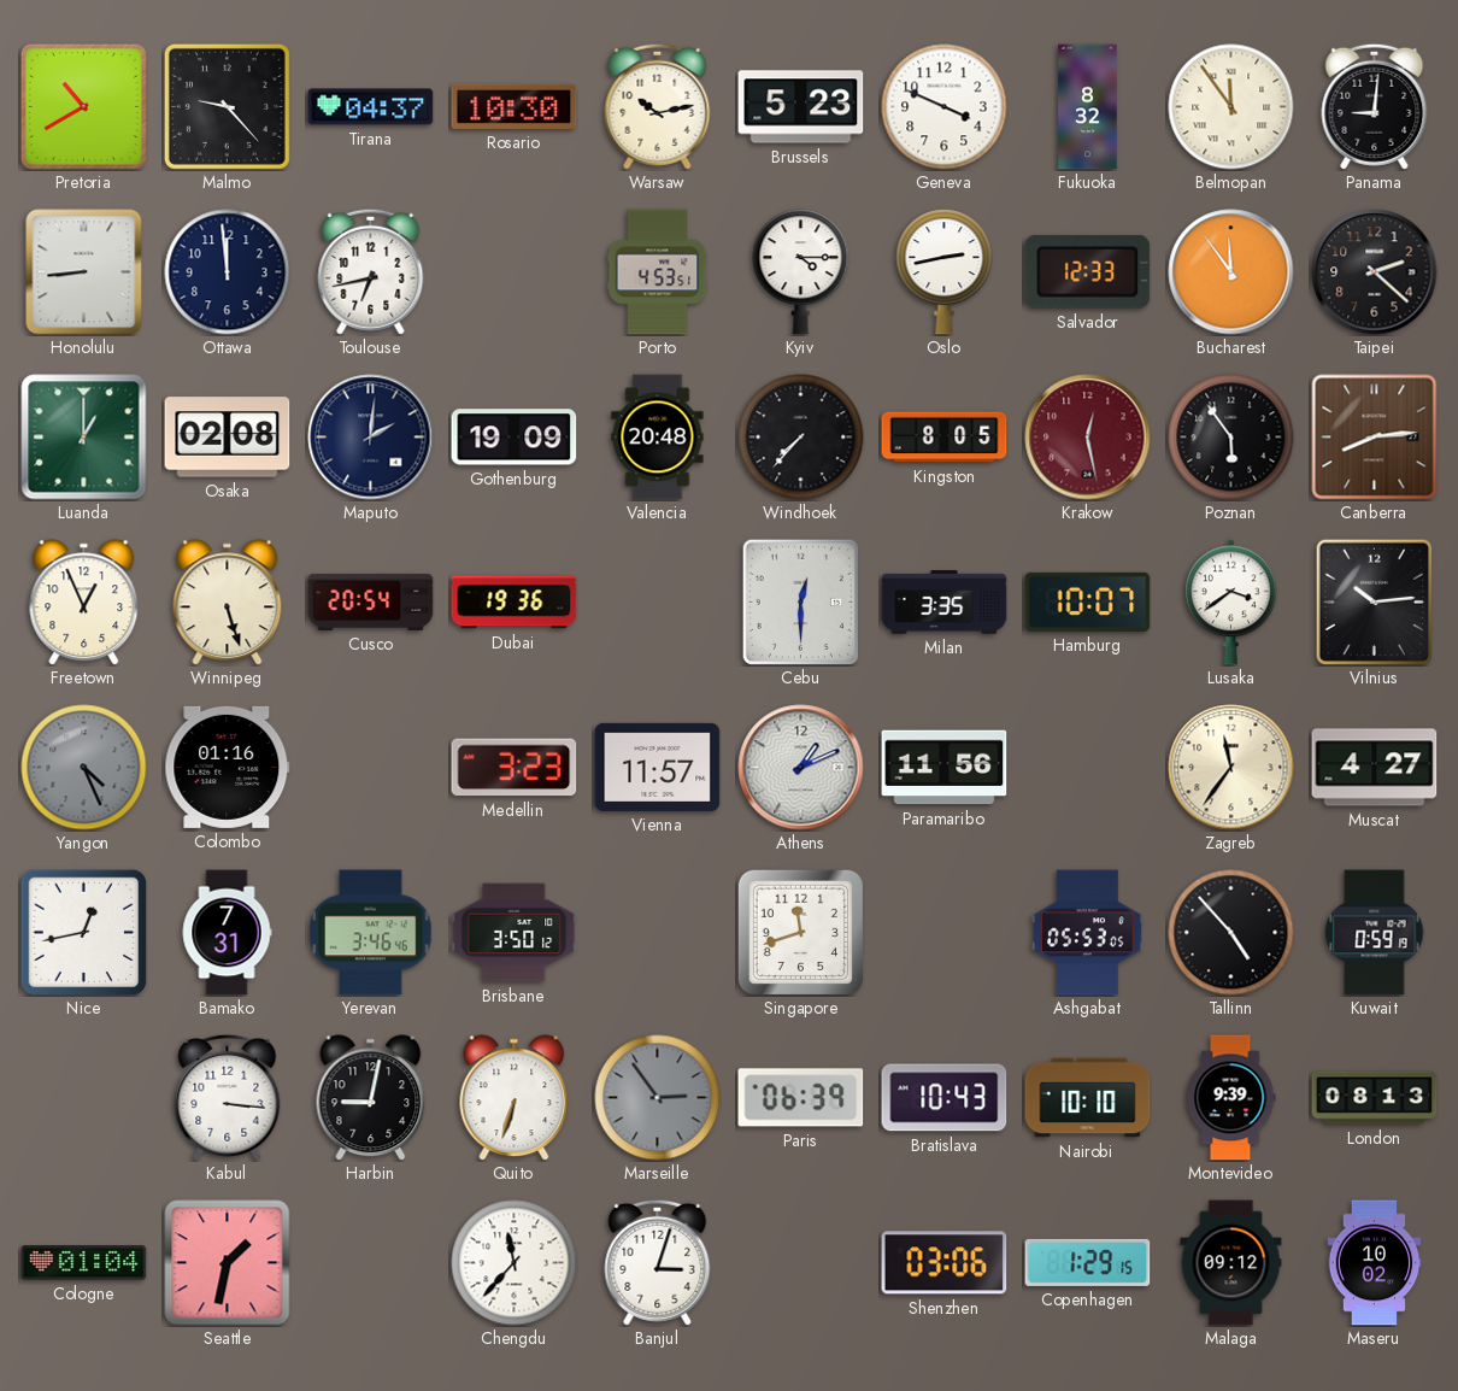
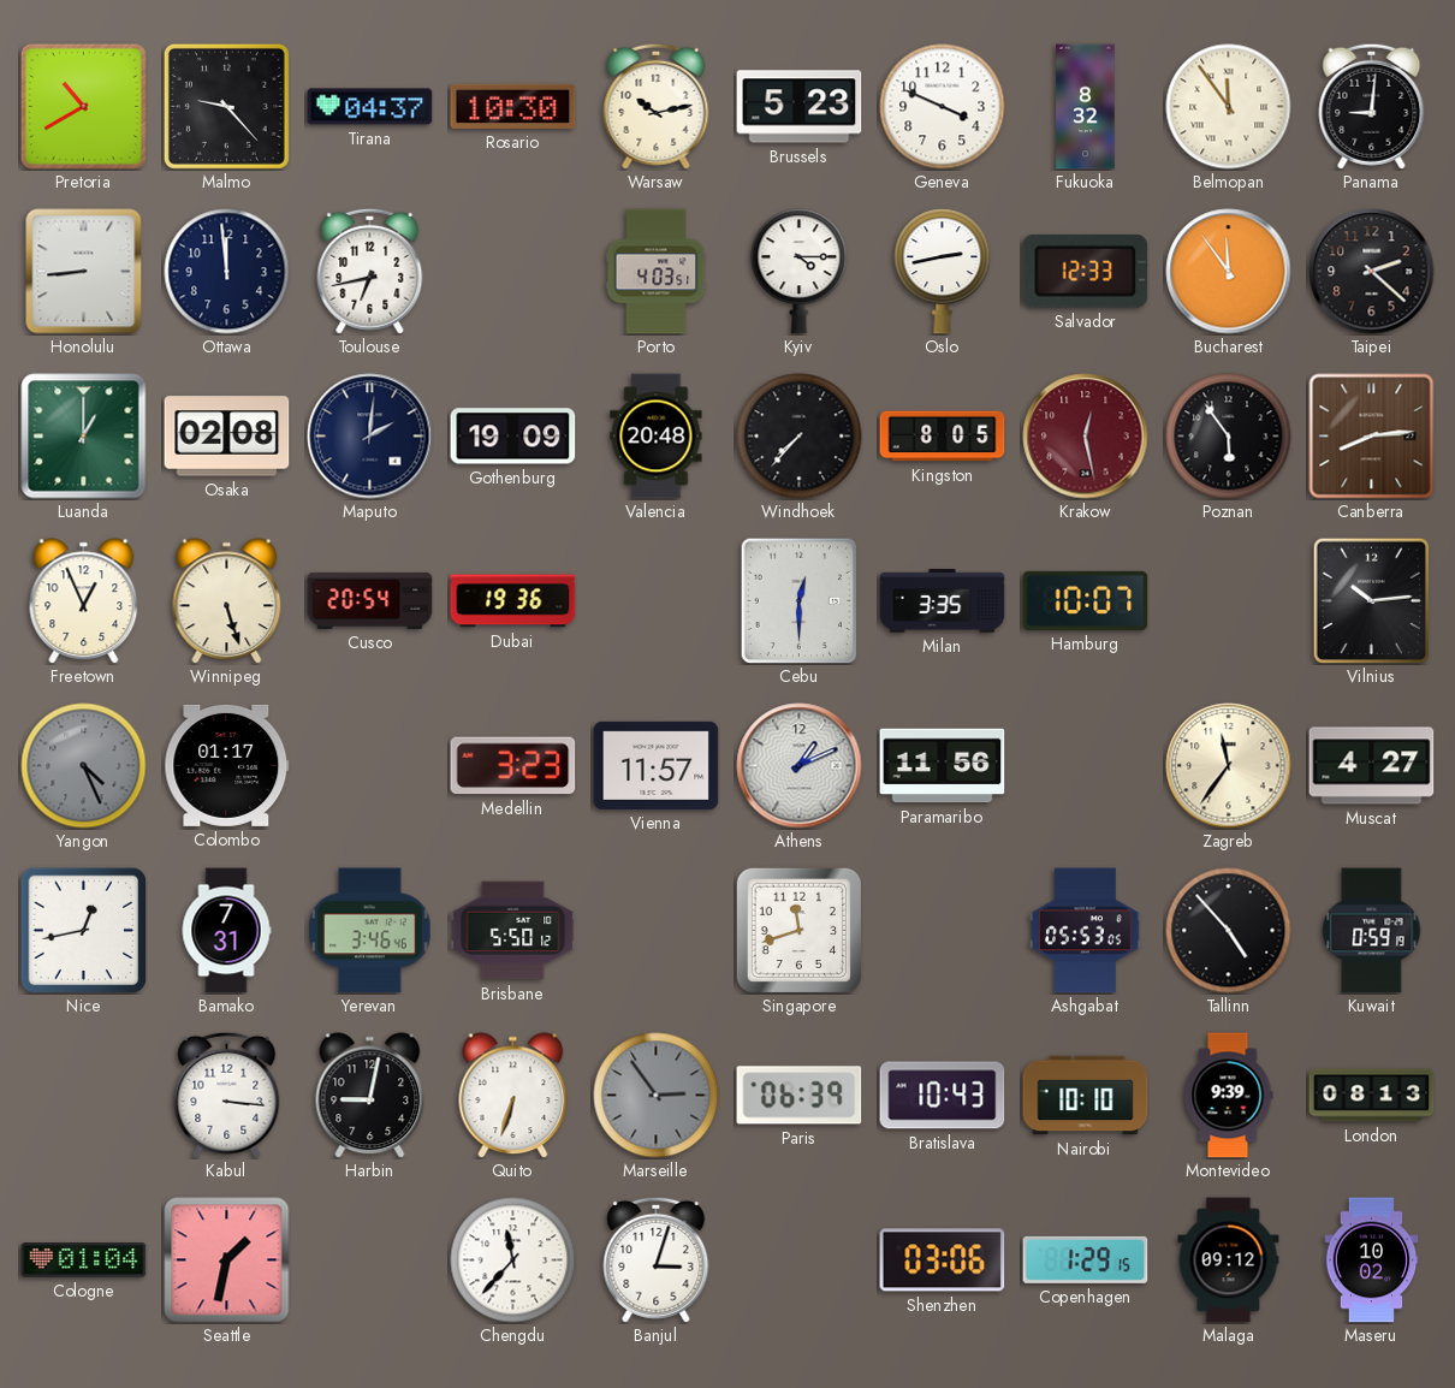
Porto: 4:53 -> 4:03 (657, 272)
Lusaka: 3:39 -> none (1230, 603)
Colombo: 01:16 -> 01:17 (227, 765)
Brisbane: 3:50 -> 5:50 (513, 931)
